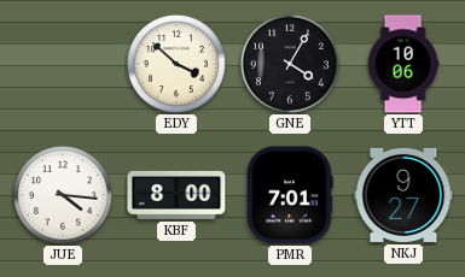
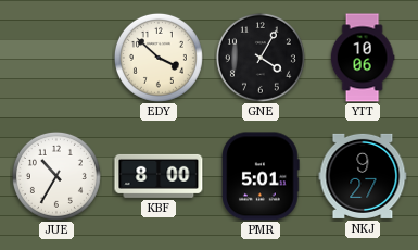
JUE: 4:16 -> 10:35 (56, 176)
PMR: 7:01 -> 5:01 (261, 176)
